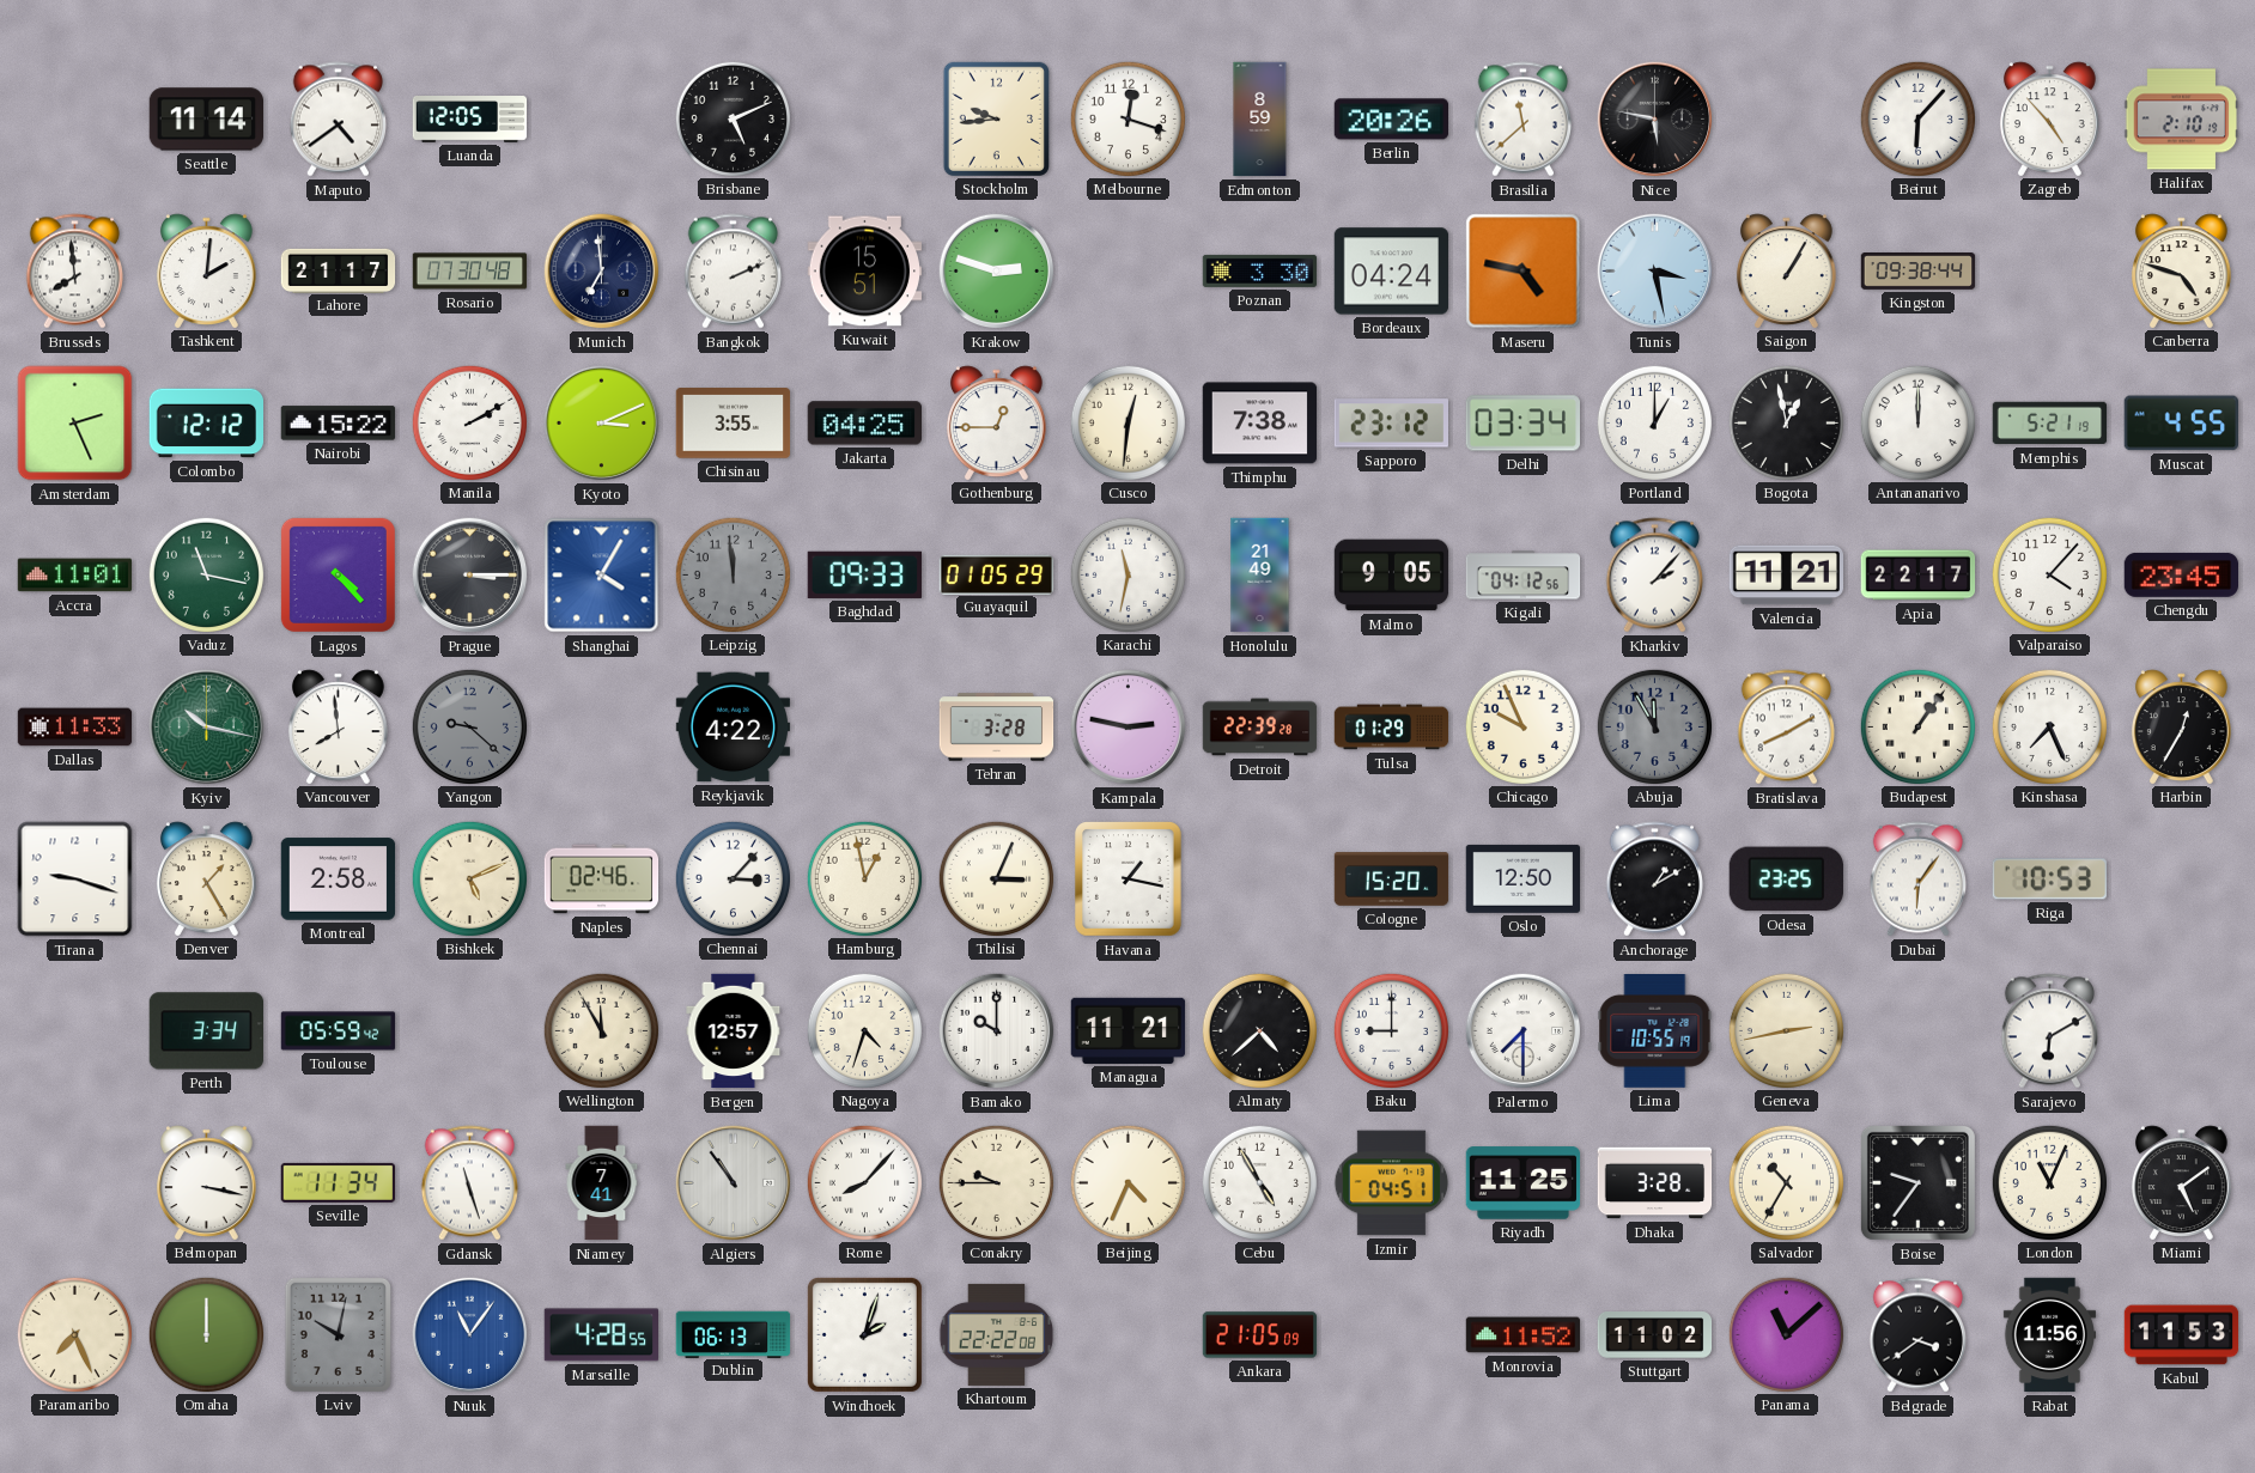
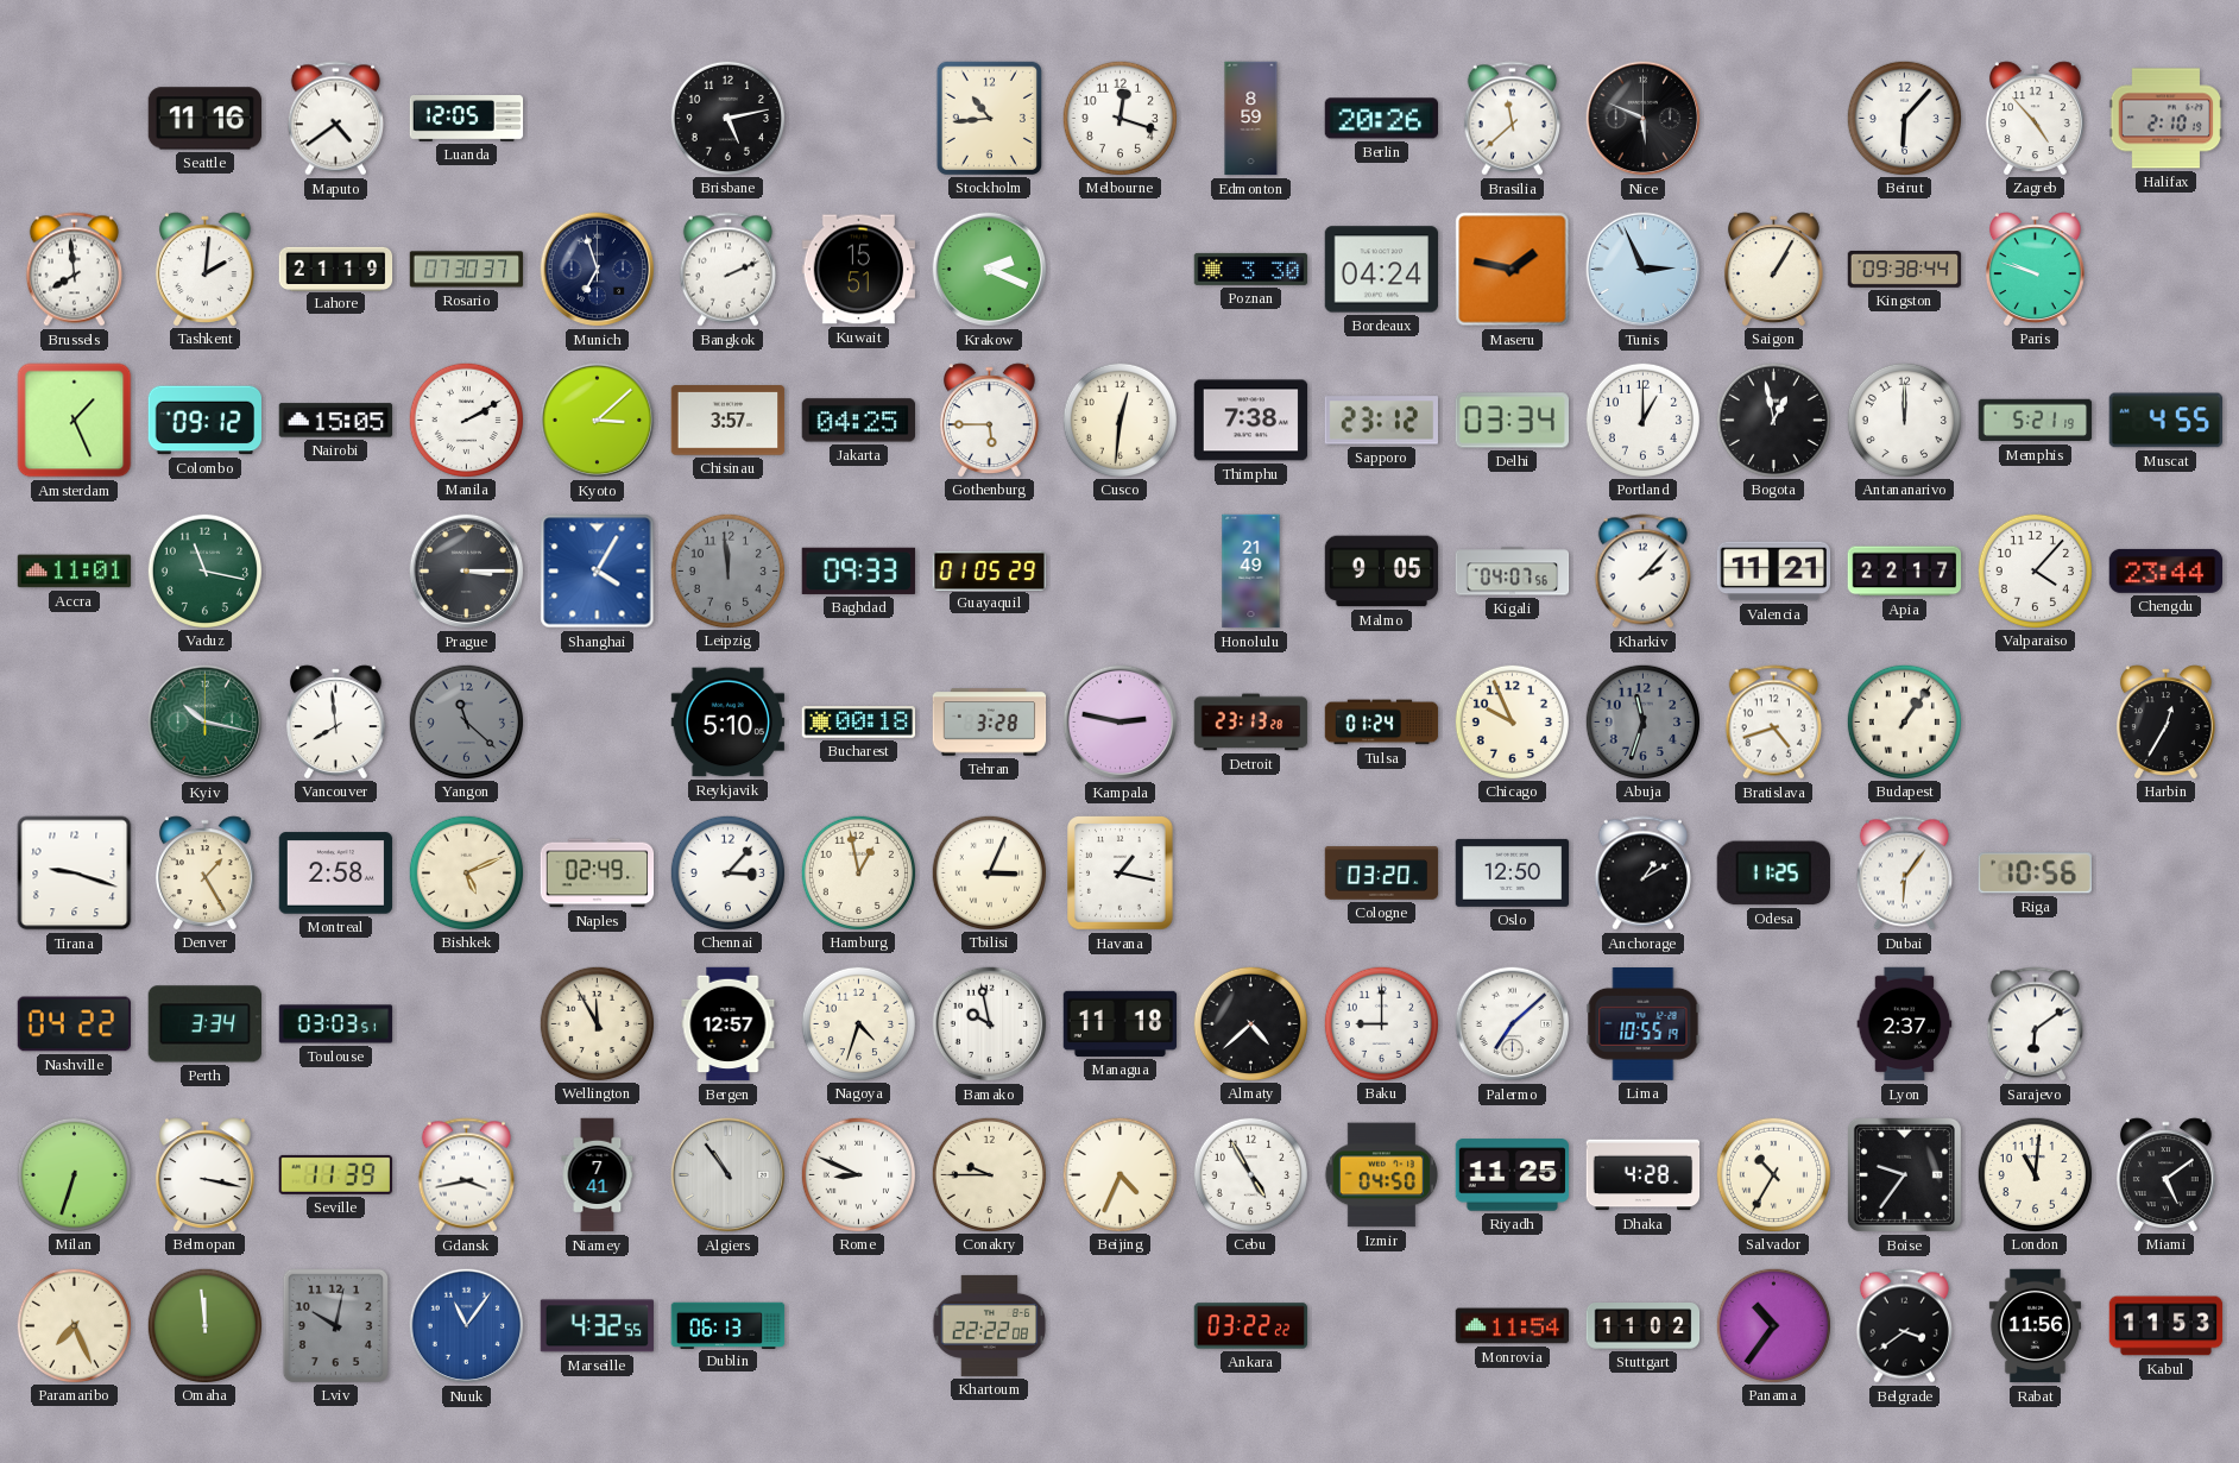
Seattle: 11:14 -> 11:16 (204, 119)
Brisbane: 5:11 -> 5:13 (727, 118)
Stockholm: 9:44 -> 10:44 (989, 118)
Nice: 5:47 -> 5:49 (1644, 119)
Lahore: 21:17 -> 21:19 (336, 269)
Rosario: 07:30:48 -> 07:30:37 (467, 270)
Munich: 6:59 -> 6:57 (598, 270)
Krakow: 2:48 -> 2:19 (990, 270)
Maseru: 4:47 -> 1:47 (1513, 270)
Tunis: 3:28 -> 2:56 (1644, 270)
Paris: none -> 9:48 (2035, 269)
Canberra: 4:48 -> none (2181, 270)
Amsterdam: 2:26 -> 1:26 (75, 421)
Colombo: 12:12 -> 09:12 (206, 421)
Nairobi: 15:22 -> 15:05 (336, 421)
Kyoto: 3:11 -> 3:08 (598, 421)
Chisinau: 3:55 -> 3:57 (729, 421)
Gothenburg: 12:45 -> 5:45 (989, 420)
Lagos: 4:23 -> none (338, 574)
Karachi: 11:32 -> none (1127, 574)
Kigali: 04:12 -> 04:07 (1513, 572)
Chengdu: 23:45 -> 23:44 (2165, 570)
Dallas: 11:33 -> none (75, 728)
Yangon: 9:22 -> 11:22 (466, 721)
Reykjavik: 4:22 -> 5:10 (729, 723)
Bucharest: none -> 00:18 (859, 723)
Detroit: 22:39 -> 23:13 (1251, 723)
Tulsa: 01:29 -> 01:24 (1382, 723)
Abuja: 11:55 -> 11:33 (1642, 721)
Bratislava: 8:10 -> 4:42 (1773, 723)
Kinshasa: 7:26 -> none (2049, 726)
Naples: 02:46 -> 02:49 (598, 874)
Cologne: 15:20 -> 03:20 (1382, 874)
Odesa: 23:25 -> 11:25 (1773, 874)
Riga: 10:53 -> 10:56 (2035, 874)
Nashville: none -> 04:22 (74, 1024)
Toulouse: 05:59 -> 03:03 (336, 1024)
Bamako: 10:00 -> 9:58 (990, 1024)
Managua: 11:21 -> 11:18 (1121, 1023)
Palermo: 7:30 -> 7:08 (1513, 1024)
Geneva: 2:43 -> none (1786, 1030)
Lyon: none -> 2:37 (1905, 1024)
Sarajevo: 6:10 -> 6:09 (2035, 1024)
Milan: none -> 6:33 (74, 1174)
Seville: 11:34 -> 11:39 (335, 1174)
Gdansk: 11:27 -> 3:43 (466, 1175)
Rome: 8:07 -> 8:49 (858, 1174)
Izmir: 04:51 -> 04:50 (1382, 1175)
Dhaka: 3:28 -> 4:28 (1644, 1175)
London: 11:04 -> 11:01 (2035, 1174)
Omaha: 12:00 -> 11:59 (204, 1325)
Marseille: 4:28 -> 4:32 (597, 1326)
Windhoek: 2:03 -> none (864, 1334)
Ankara: 21:05 -> 03:22 (1251, 1326)
Monrovia: 11:52 -> 11:54 (1513, 1326)
Panama: 11:08 -> 10:36 (1773, 1325)
